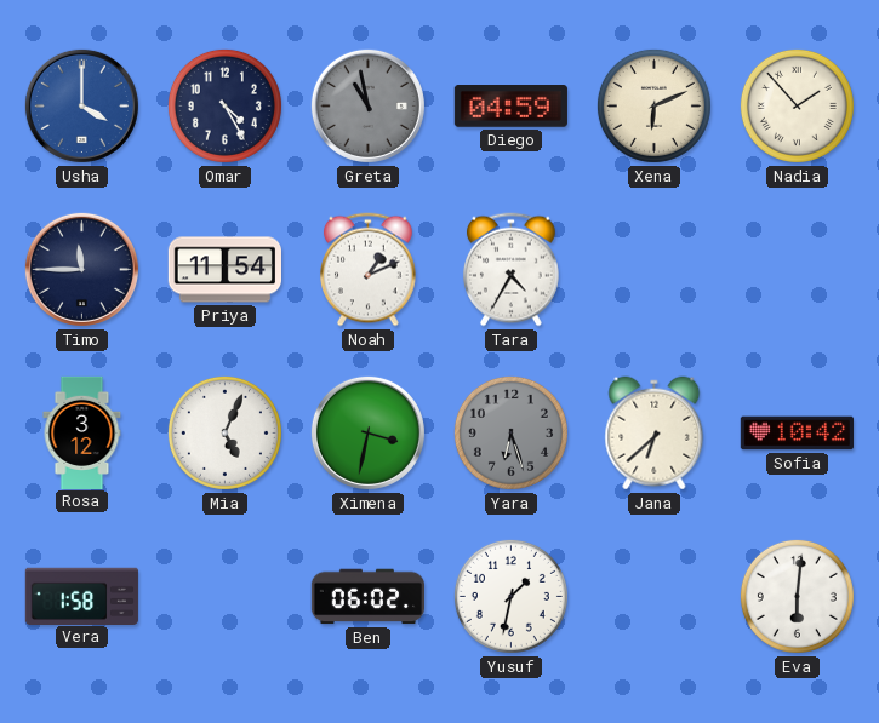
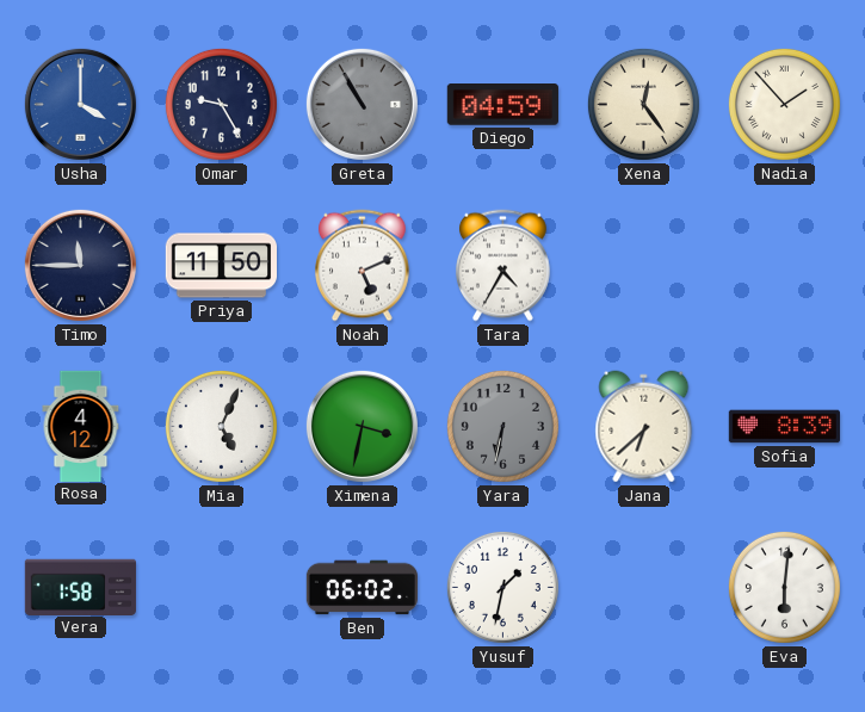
Omar: 4:25 -> 9:25 (221, 104)
Greta: 10:58 -> 10:55 (362, 104)
Xena: 6:11 -> 12:24 (643, 104)
Priya: 11:54 -> 11:50 (221, 266)
Noah: 1:11 -> 5:11 (363, 266)
Rosa: 3:12 -> 4:12 (81, 426)
Yara: 6:27 -> 6:32 (502, 426)
Sofia: 10:42 -> 8:39 (784, 427)
